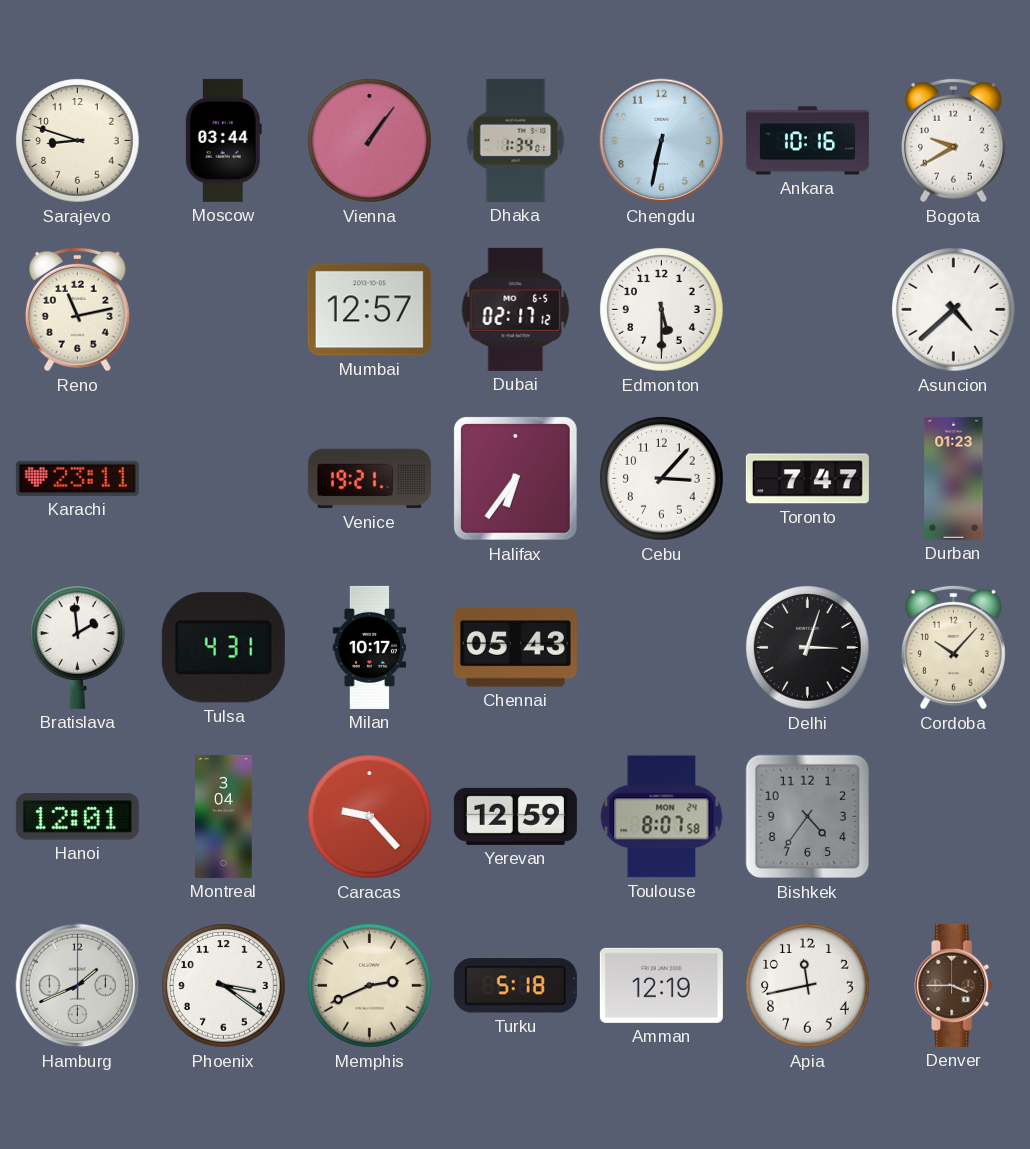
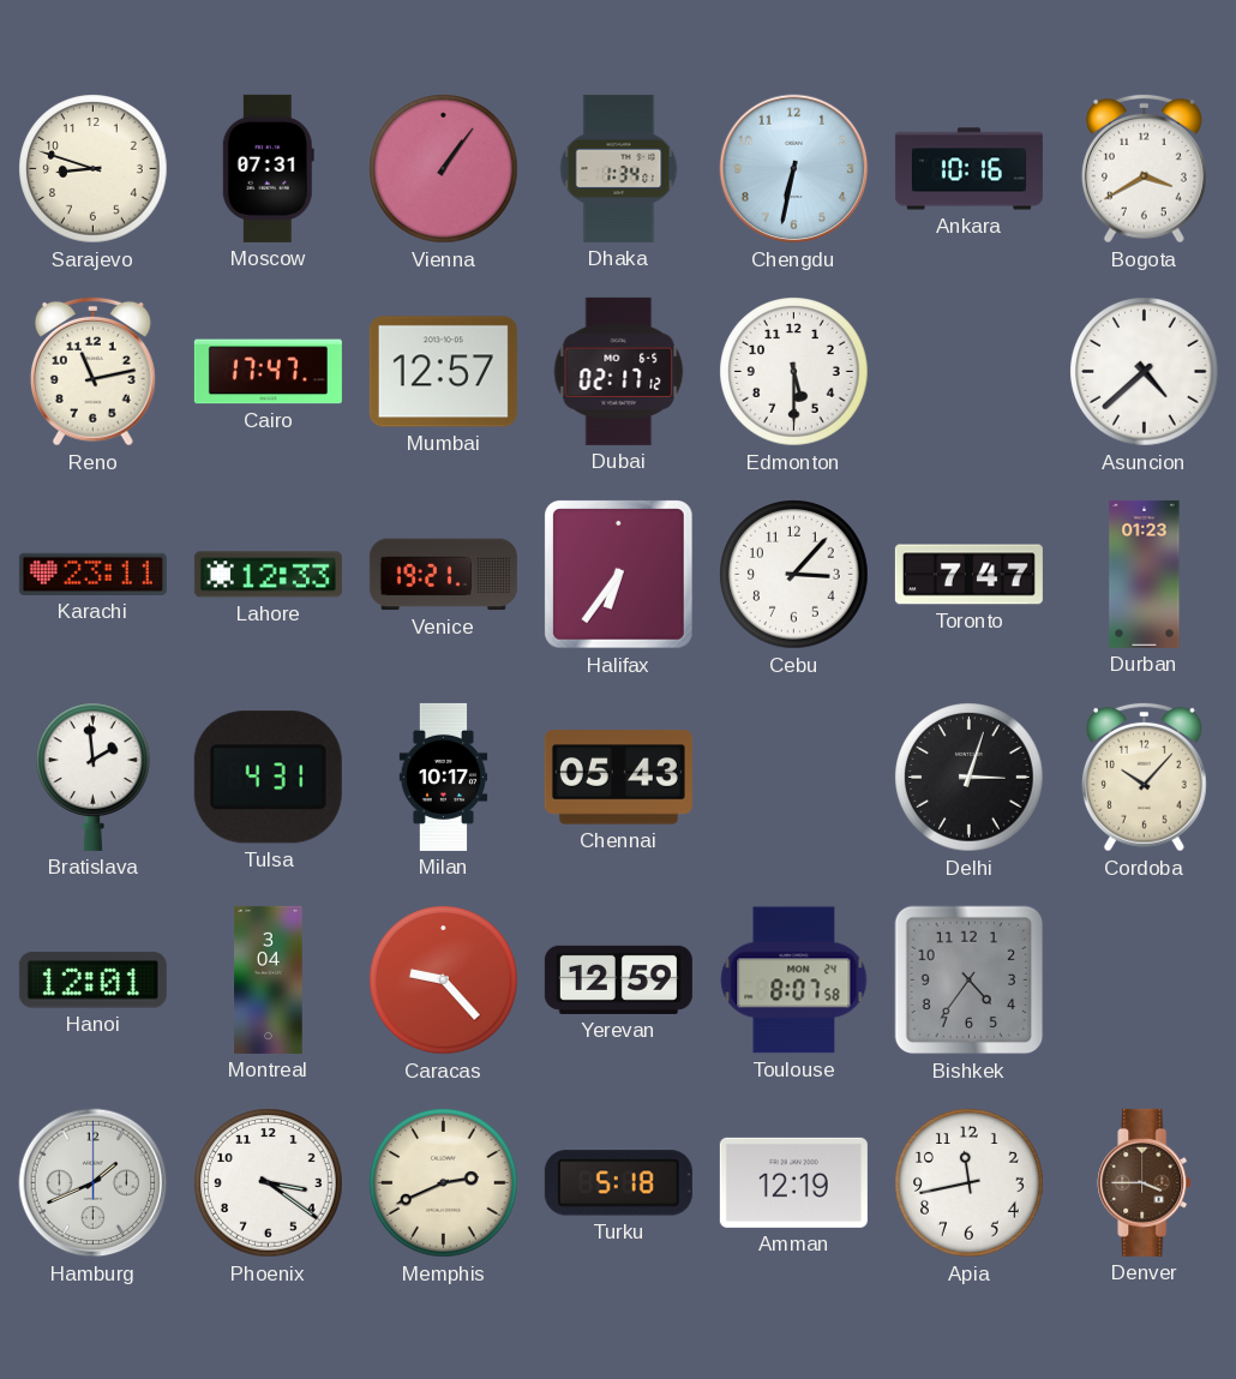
Moscow: 03:44 -> 07:31 (268, 168)
Bogota: 9:40 -> 3:40 (1144, 168)
Cairo: none -> 17:47 (268, 372)
Lahore: none -> 12:33 (268, 575)
